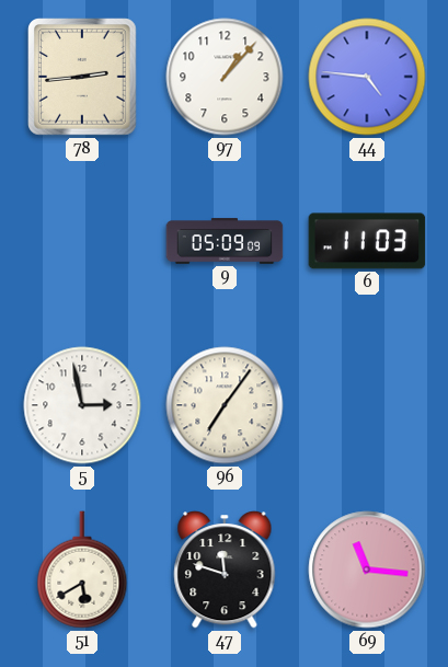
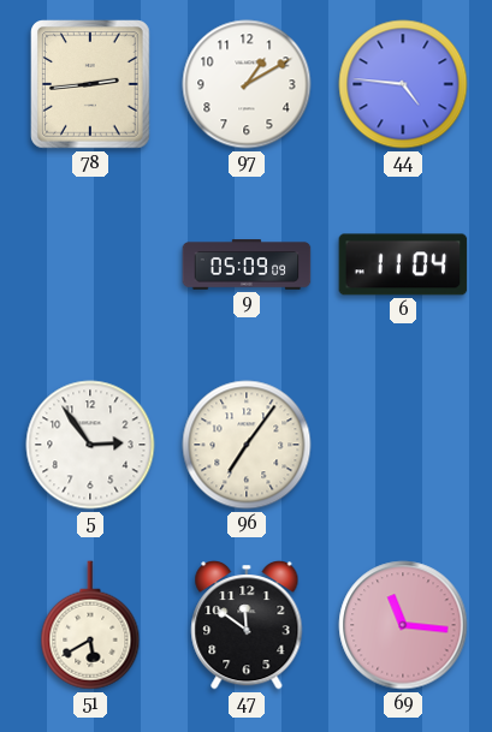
97: 1:07 -> 1:10 (247, 84)
6: 11:03 -> 11:04 (403, 264)
5: 2:58 -> 2:54 (90, 445)
47: 11:48 -> 11:51 (247, 626)
